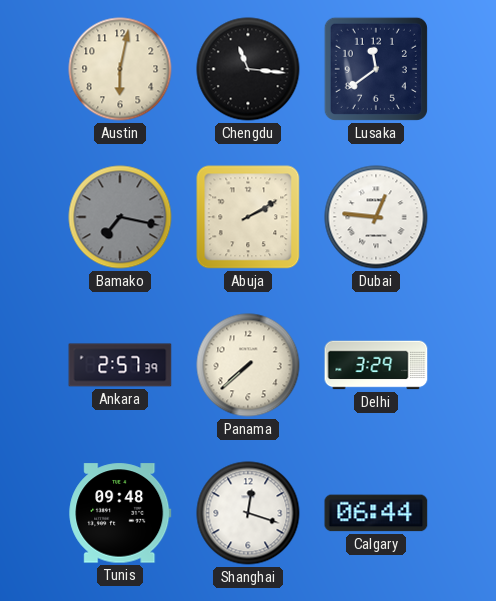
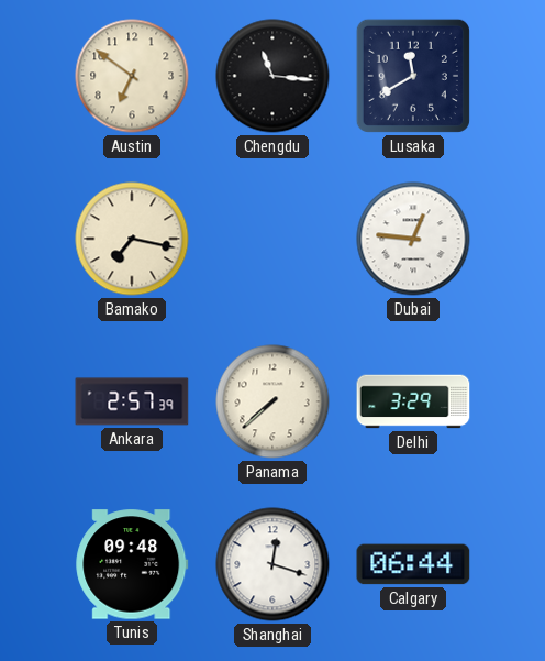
Austin: 6:02 -> 6:51 (132, 76)
Lusaka: 11:39 -> 11:40 (413, 76)
Bamako dial: grey -> cream (132, 239)
Abuja: 2:10 -> none (248, 217)
